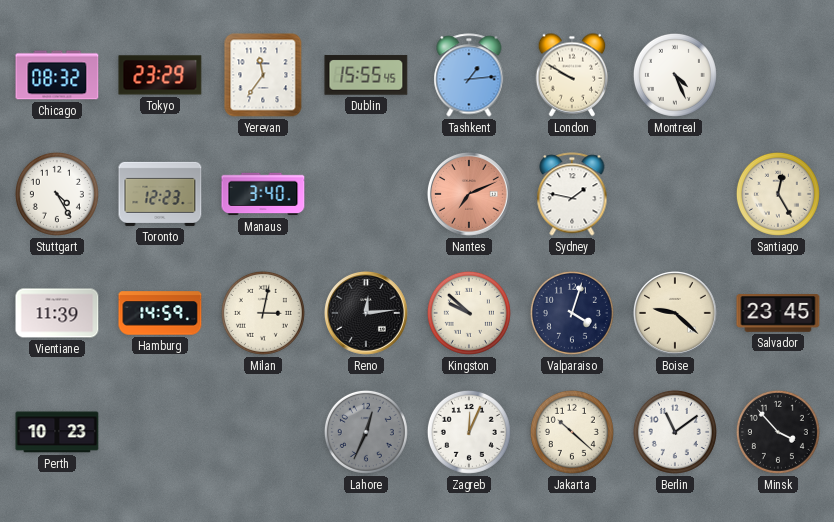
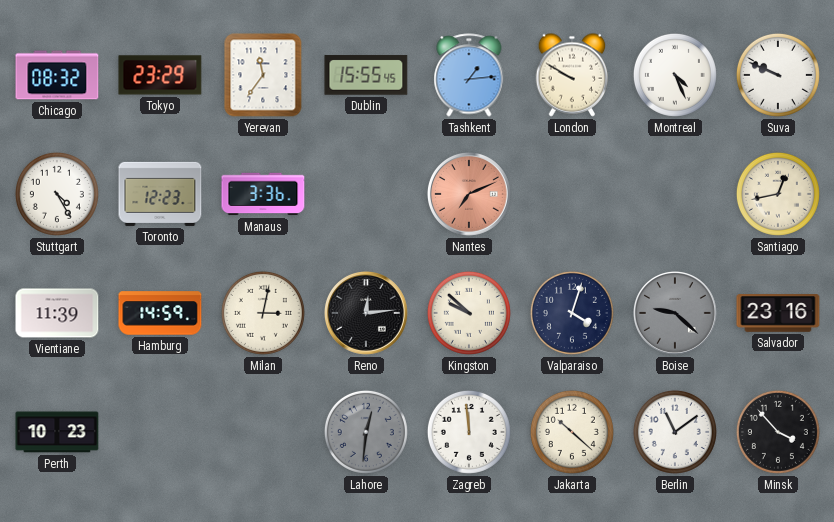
Suva: none -> 9:49 (778, 75)
Manaus: 3:40 -> 3:36 (263, 194)
Sydney: 1:47 -> none (572, 194)
Santiago: 12:25 -> 12:43 (778, 194)
Boise dial: cream -> grey (676, 314)
Salvador: 23:45 -> 23:16 (778, 313)
Lahore: 12:34 -> 12:31 (366, 432)
Zagreb: 12:04 -> 11:59 (469, 432)
